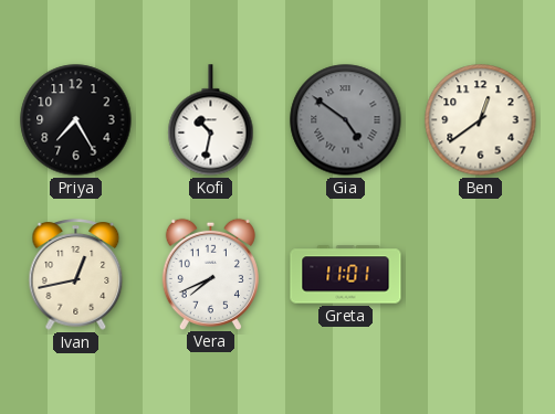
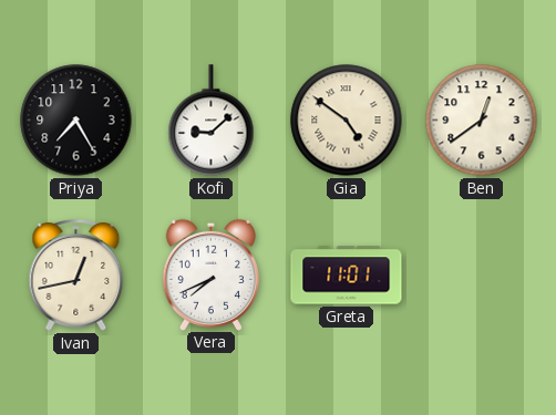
Kofi: 10:32 -> 9:08 (212, 121)
Gia dial: grey -> cream (347, 121)
